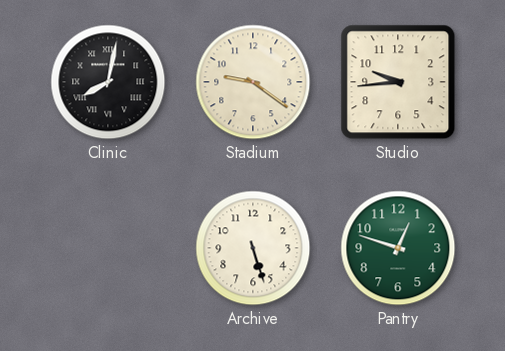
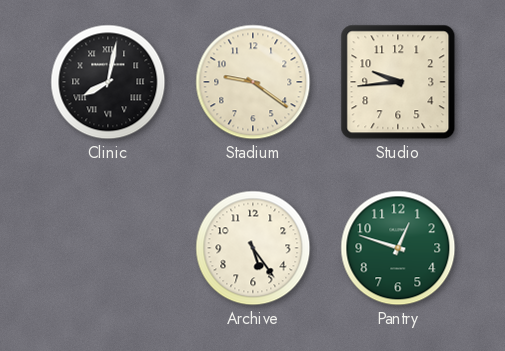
Archive: 5:27 -> 5:24 (253, 248)
